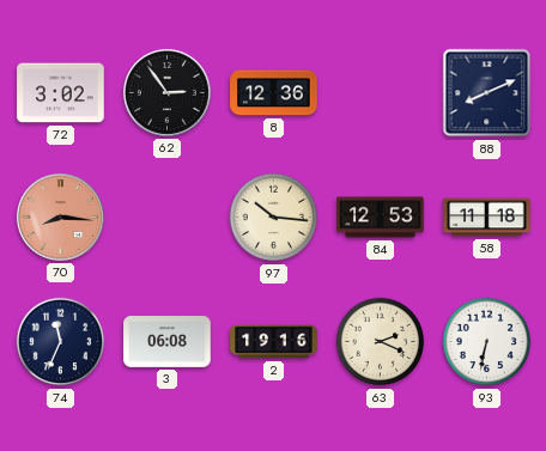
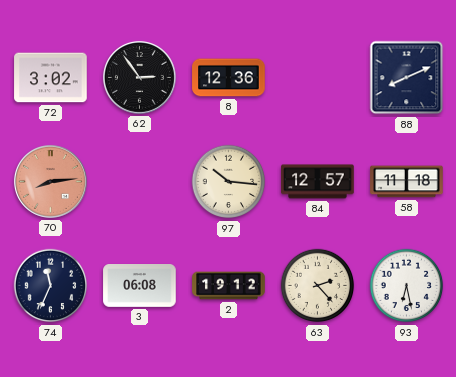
70: 8:16 -> 8:14 (50, 181)
84: 12:53 -> 12:57 (318, 182)
2: 19:16 -> 19:12 (229, 286)
63: 2:19 -> 2:23 (318, 286)
93: 6:32 -> 6:28 (407, 286)
